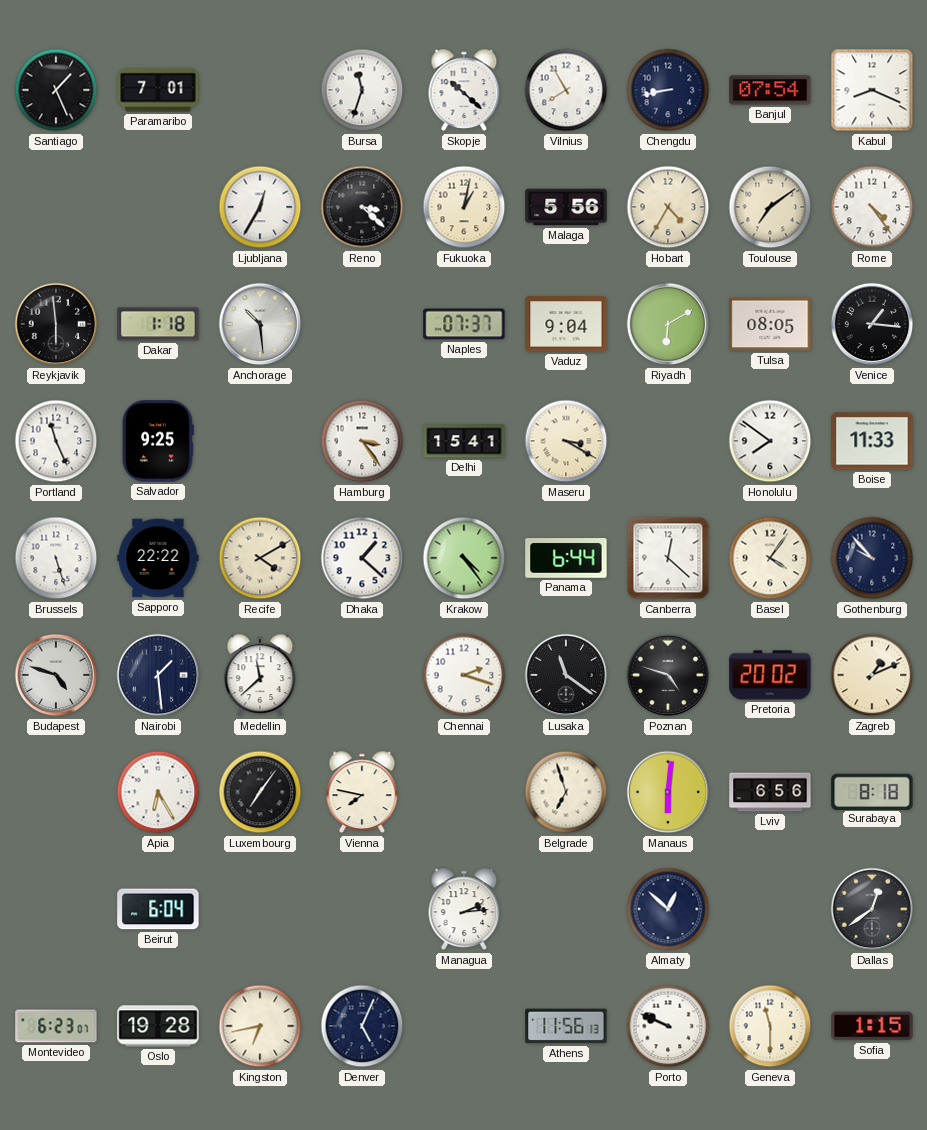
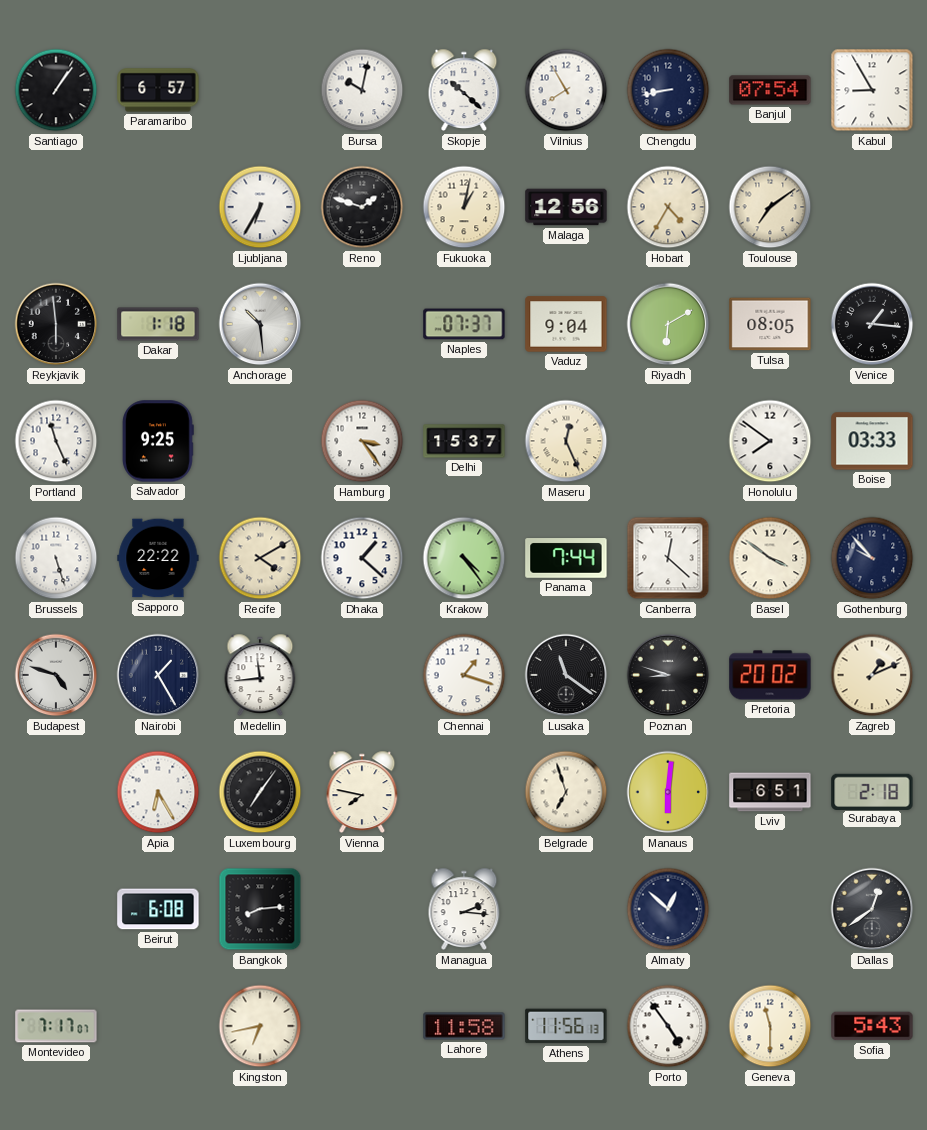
Santiago: 1:26 -> 1:06 (56, 90)
Paramaribo: 7:01 -> 6:57 (158, 90)
Bursa: 11:33 -> 10:02 (362, 90)
Kabul: 8:19 -> 8:55 (872, 90)
Ljubljana: 12:35 -> 6:35 (260, 207)
Reno: 3:22 -> 1:48 (362, 207)
Malaga: 5:56 -> 12:56 (566, 207)
Rome: 4:24 -> none (872, 207)
Delhi: 15:41 -> 15:37 (464, 441)
Maseru: 3:20 -> 12:26 (566, 441)
Boise: 11:33 -> 03:33 (872, 441)
Panama: 6:44 -> 7:44 (566, 558)
Basel: 4:06 -> 3:51 (770, 558)
Nairobi: 1:29 -> 1:25 (158, 675)
Medellin: 11:38 -> 11:44 (260, 675)
Chennai: 2:18 -> 1:18 (464, 675)
Poznan: 4:48 -> 8:48 (668, 675)
Lviv: 6:56 -> 6:51 (770, 792)
Surabaya: 8:18 -> 2:18 (872, 791)
Beirut: 6:04 -> 6:08 (158, 909)
Bangkok: none -> 8:14 (260, 909)
Managua: 2:14 -> 2:16 (464, 909)
Montevideo: 6:23 -> 7:17 (56, 1026)
Oslo: 19:28 -> none (158, 1026)
Denver: 5:04 -> none (362, 1026)
Lahore: none -> 11:58 (464, 1026)
Porto: 9:49 -> 4:54 (668, 1026)
Sofia: 1:15 -> 5:43 (872, 1026)
